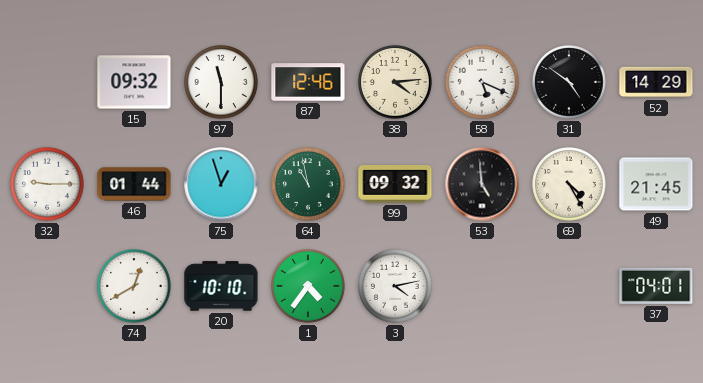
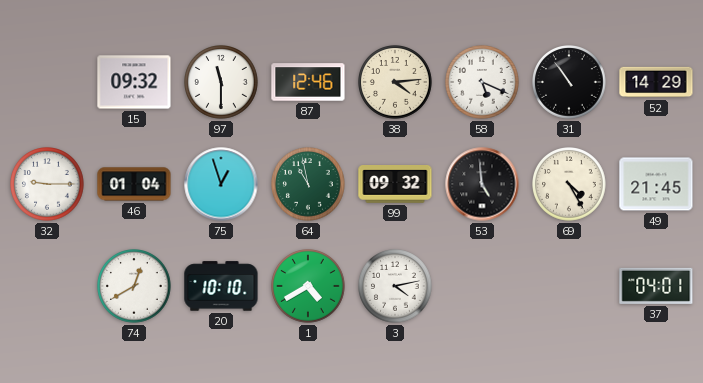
31: 4:51 -> 10:54 (570, 83)
46: 01:44 -> 01:04 (134, 184)
1: 4:36 -> 4:40 (309, 287)
